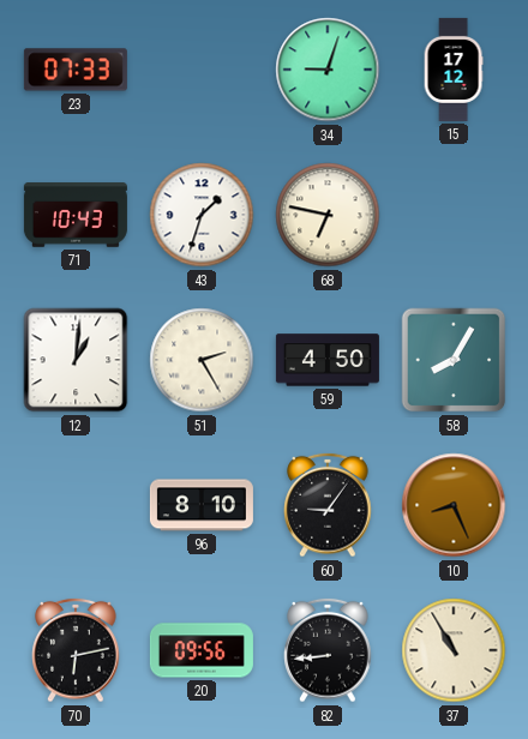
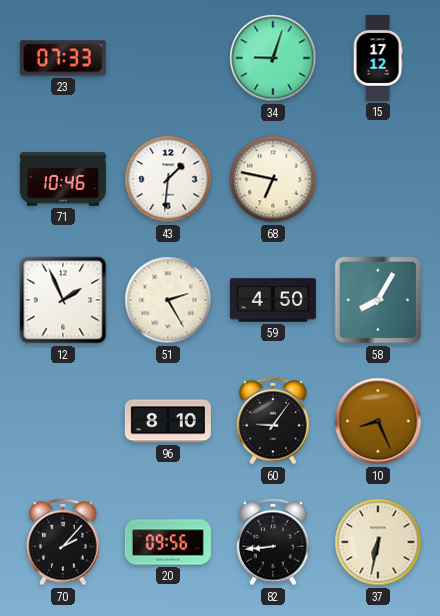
71: 10:43 -> 10:46 (63, 179)
43: 1:33 -> 1:31 (168, 179)
12: 1:01 -> 1:56 (63, 300)
70: 6:13 -> 2:07 (63, 542)
37: 10:55 -> 6:32 (378, 542)
